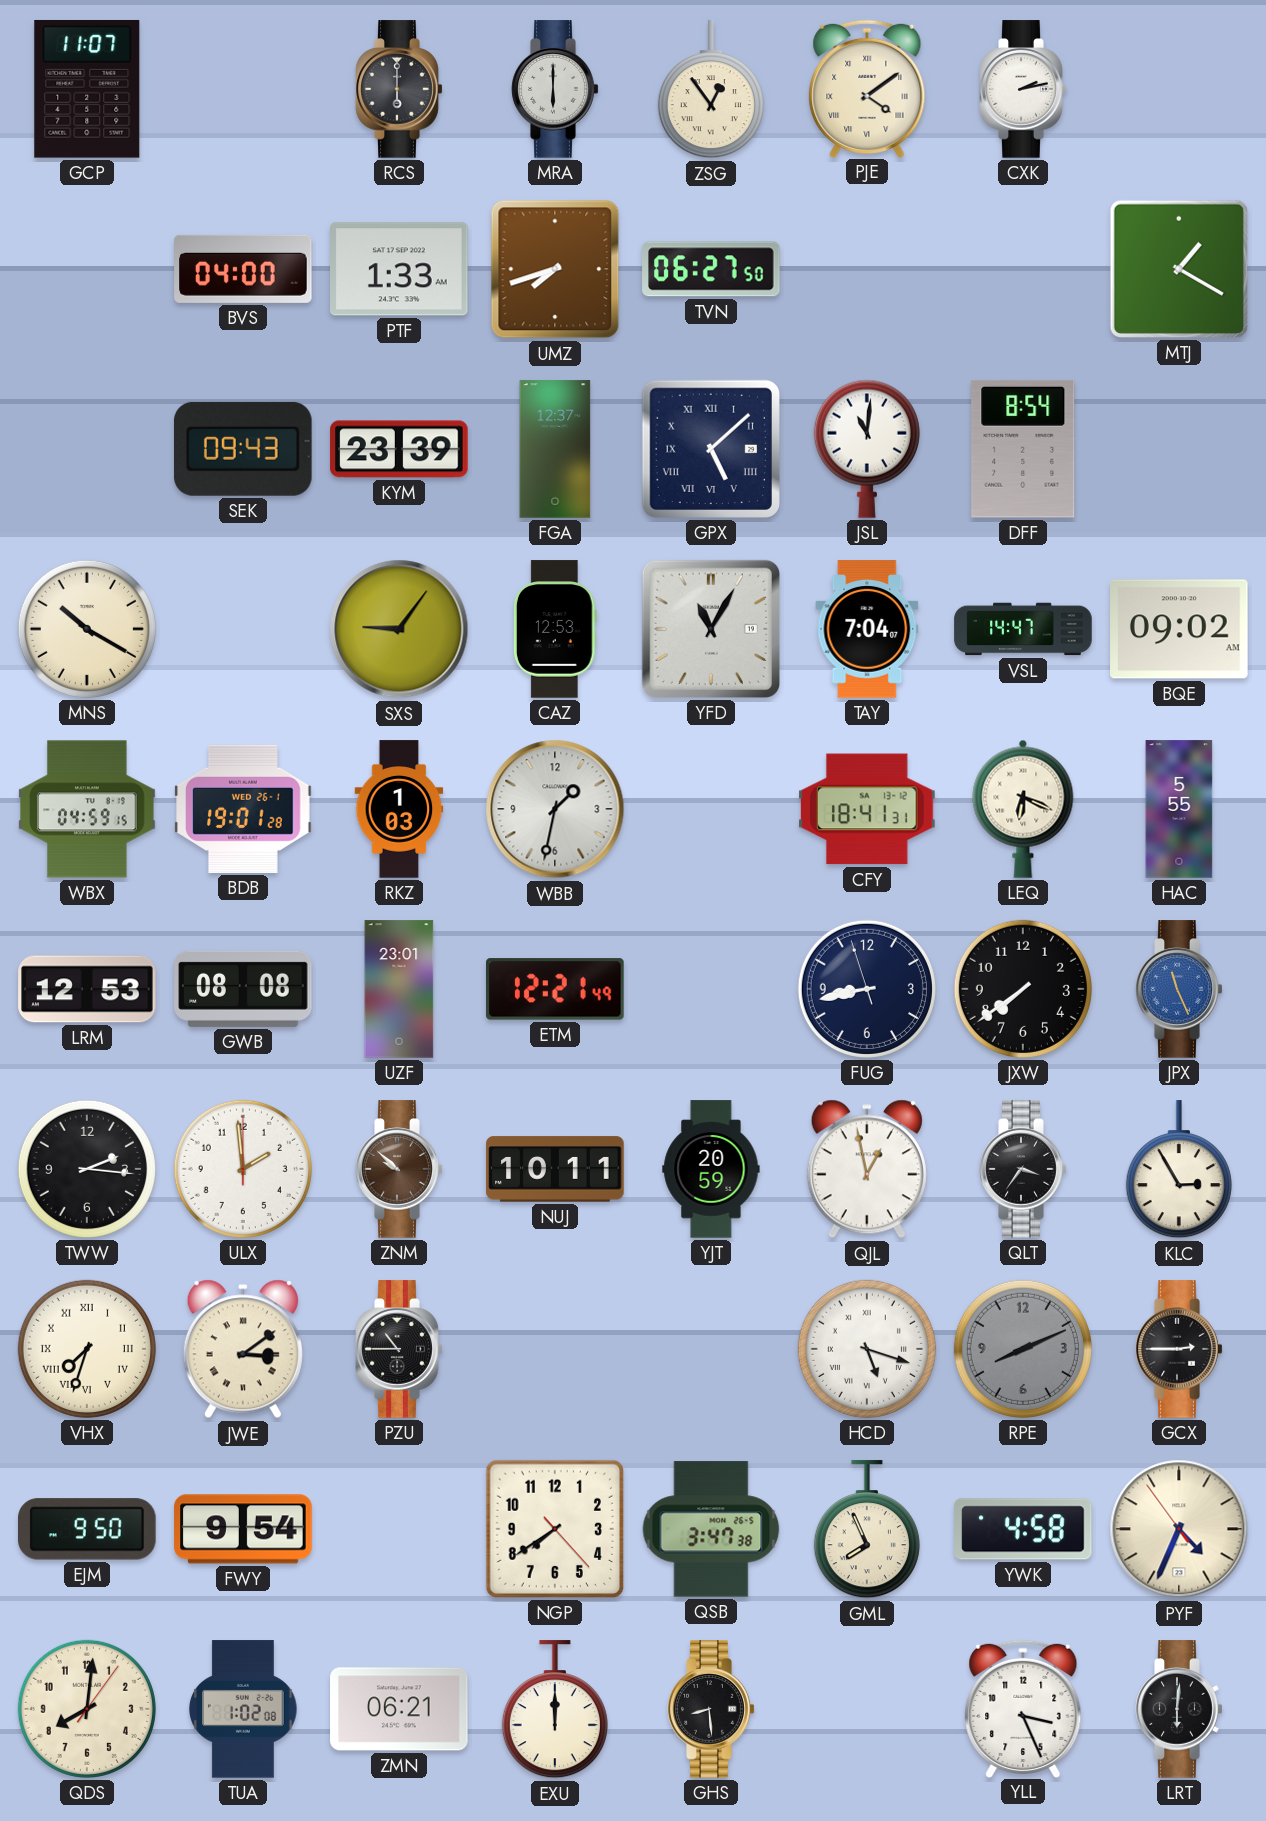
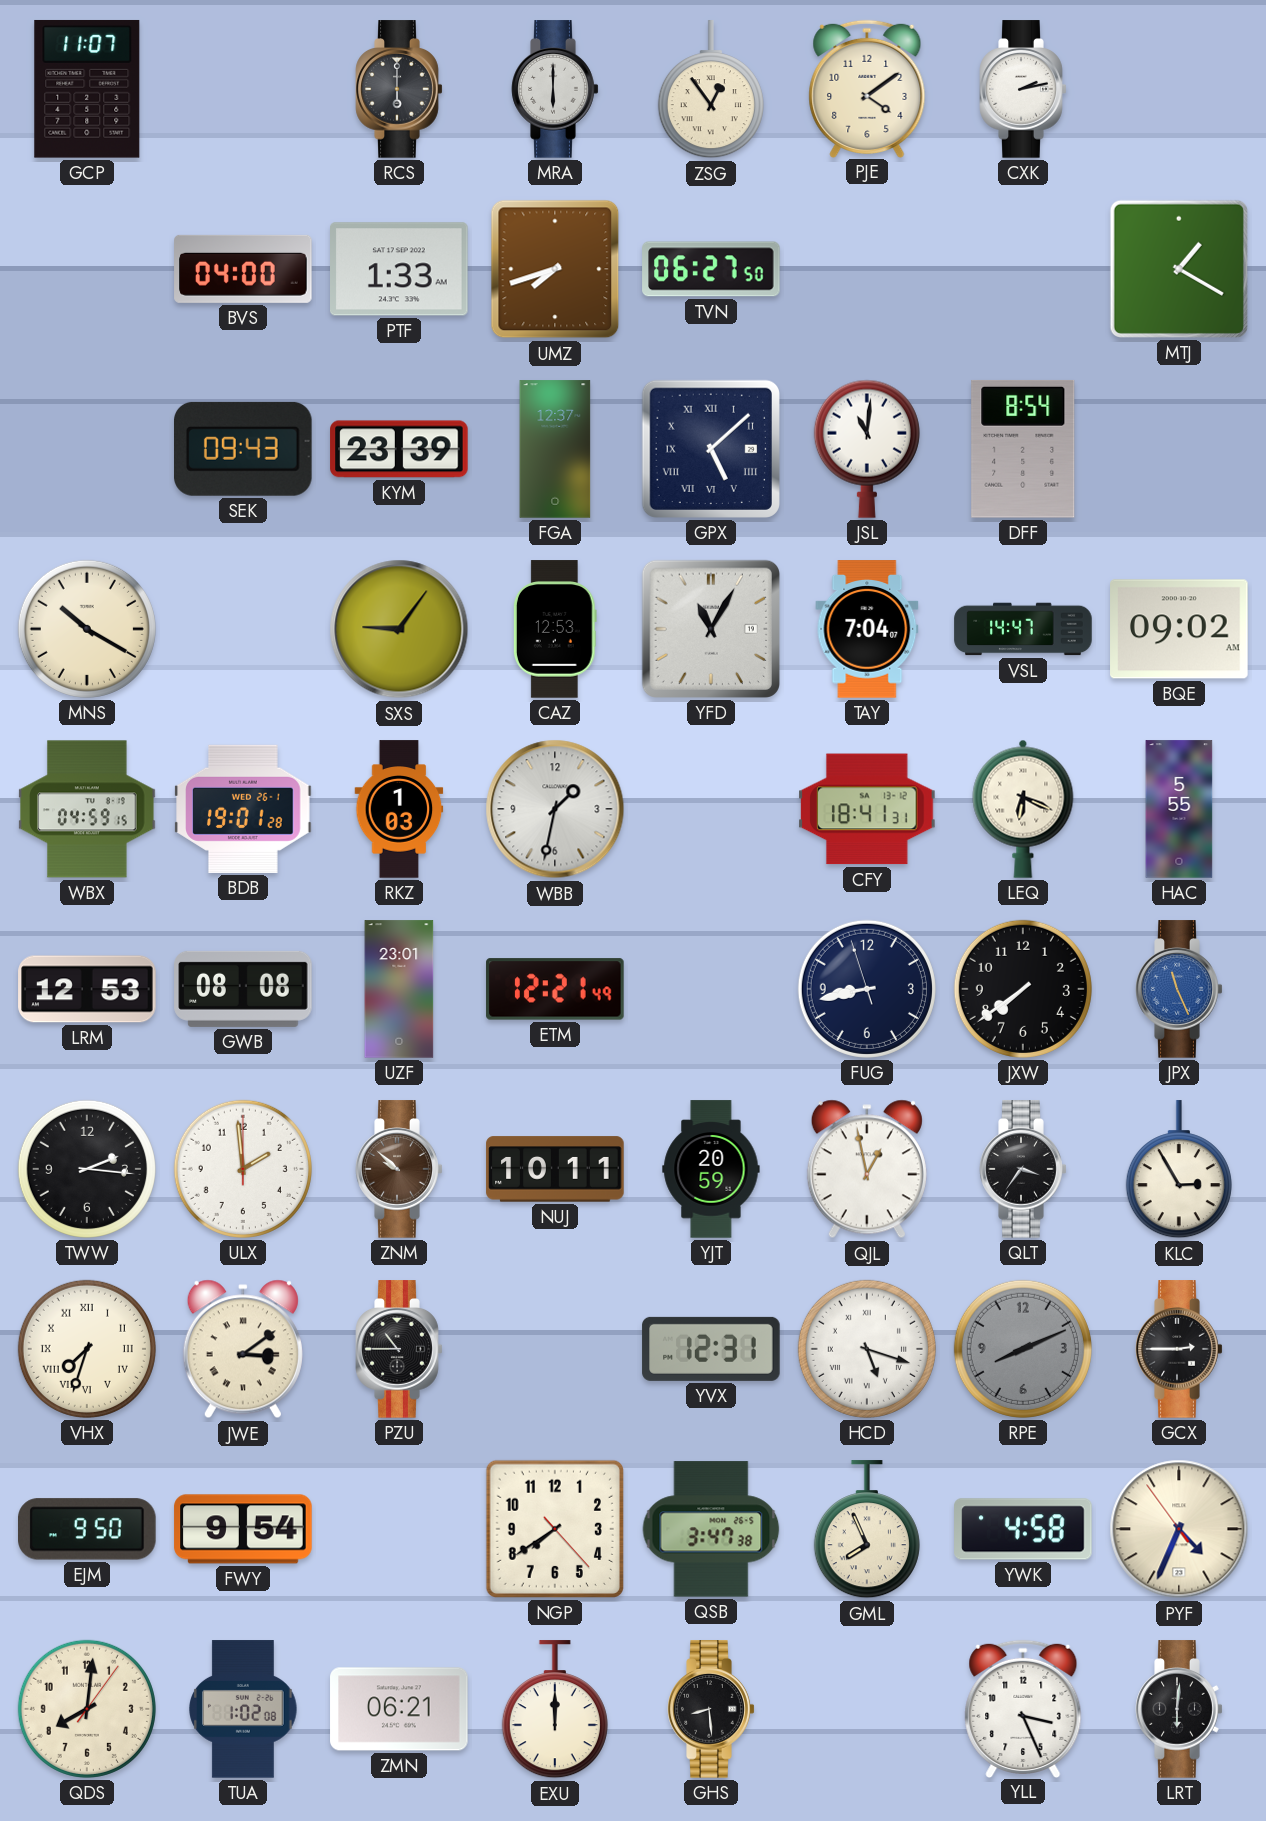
PJE numerals: Roman -> Arabic (867, 88)
YVX: none -> 12:31 (711, 1349)
